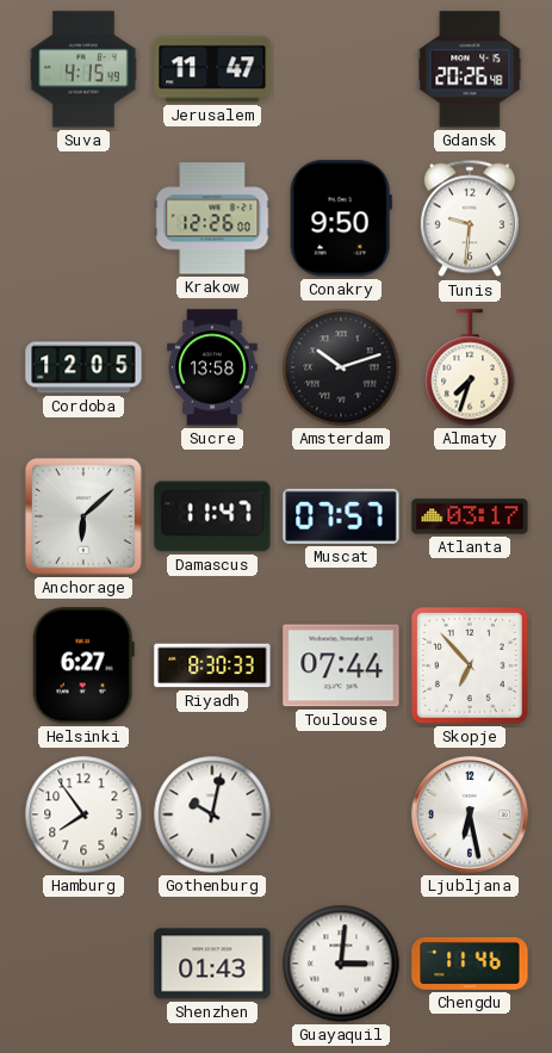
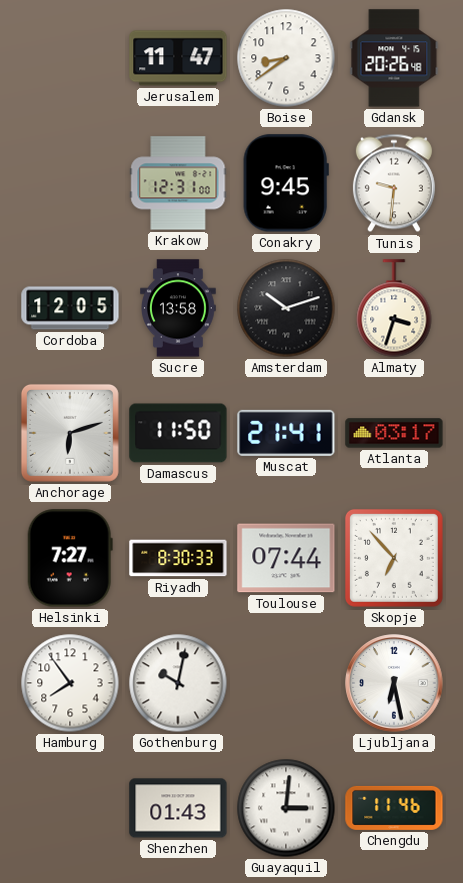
Suva: 4:15 -> none (83, 69)
Boise: none -> 8:39 (286, 58)
Krakow: 12:26 -> 12:31 (178, 183)
Conakry: 9:50 -> 9:45 (286, 183)
Almaty: 7:33 -> 3:33 (394, 308)
Anchorage: 6:08 -> 6:12 (70, 433)
Damascus: 11:47 -> 11:50 (178, 433)
Muscat: 07:57 -> 21:41 (286, 433)
Helsinki: 6:27 -> 7:27 (70, 558)
